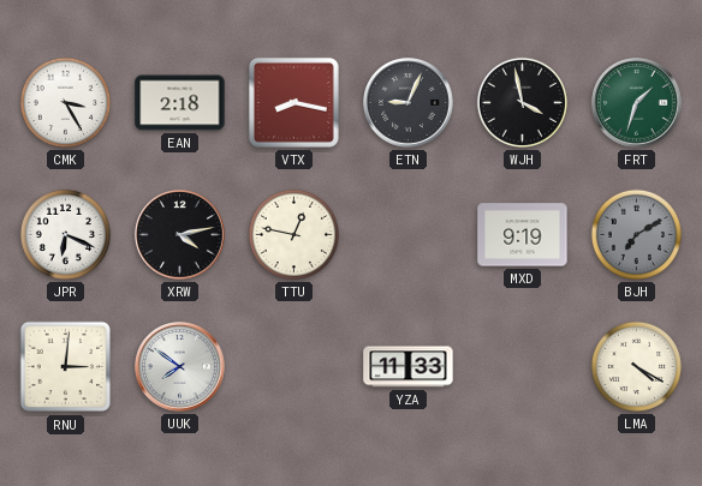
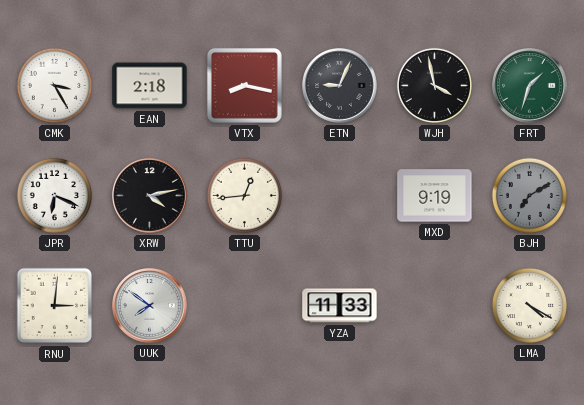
TTU: 12:47 -> 12:44 (244, 195)
